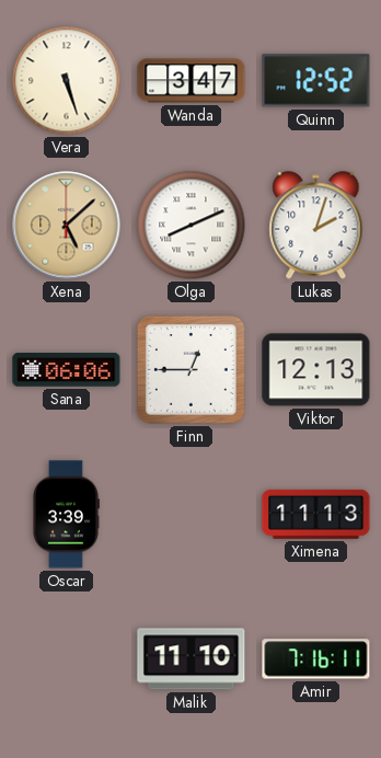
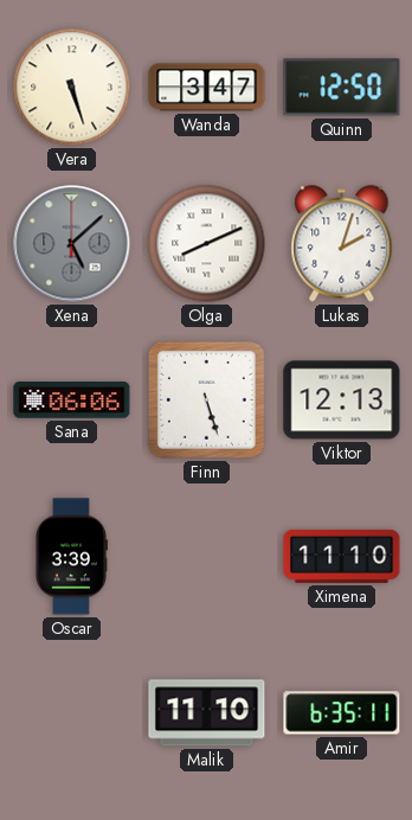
Quinn: 12:52 -> 12:50 (342, 88)
Xena dial: champagne -> grey (72, 244)
Finn: 12:45 -> 5:27 (206, 399)
Ximena: 11:13 -> 11:10 (342, 556)
Amir: 7:16 -> 6:35 (342, 713)
